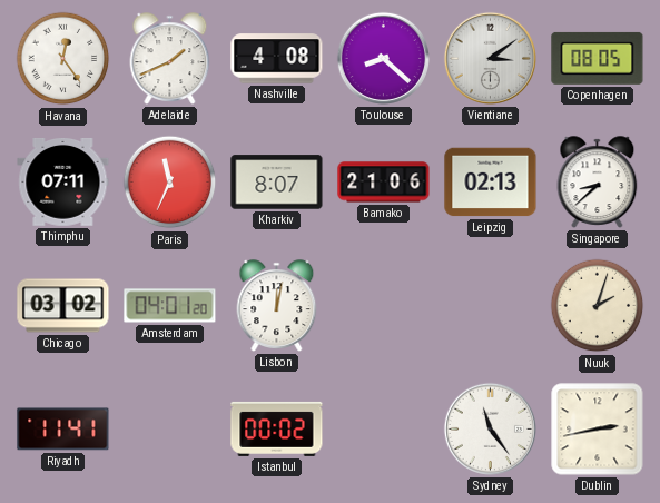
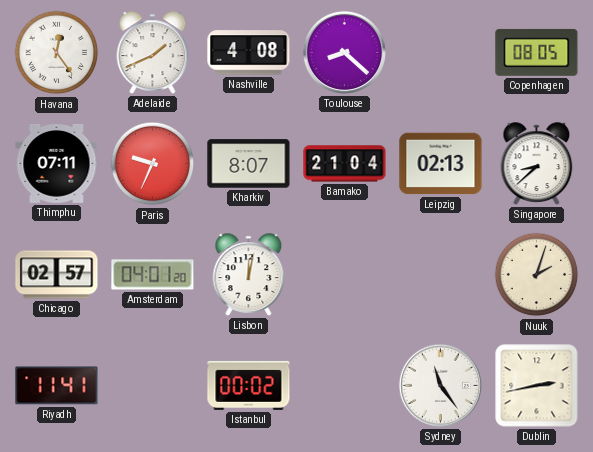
Vientiane: 3:09 -> none (490, 58)
Paris: 11:34 -> 9:34 (153, 164)
Bamako: 21:06 -> 21:04 (345, 164)
Chicago: 03:02 -> 02:57 (57, 275)
